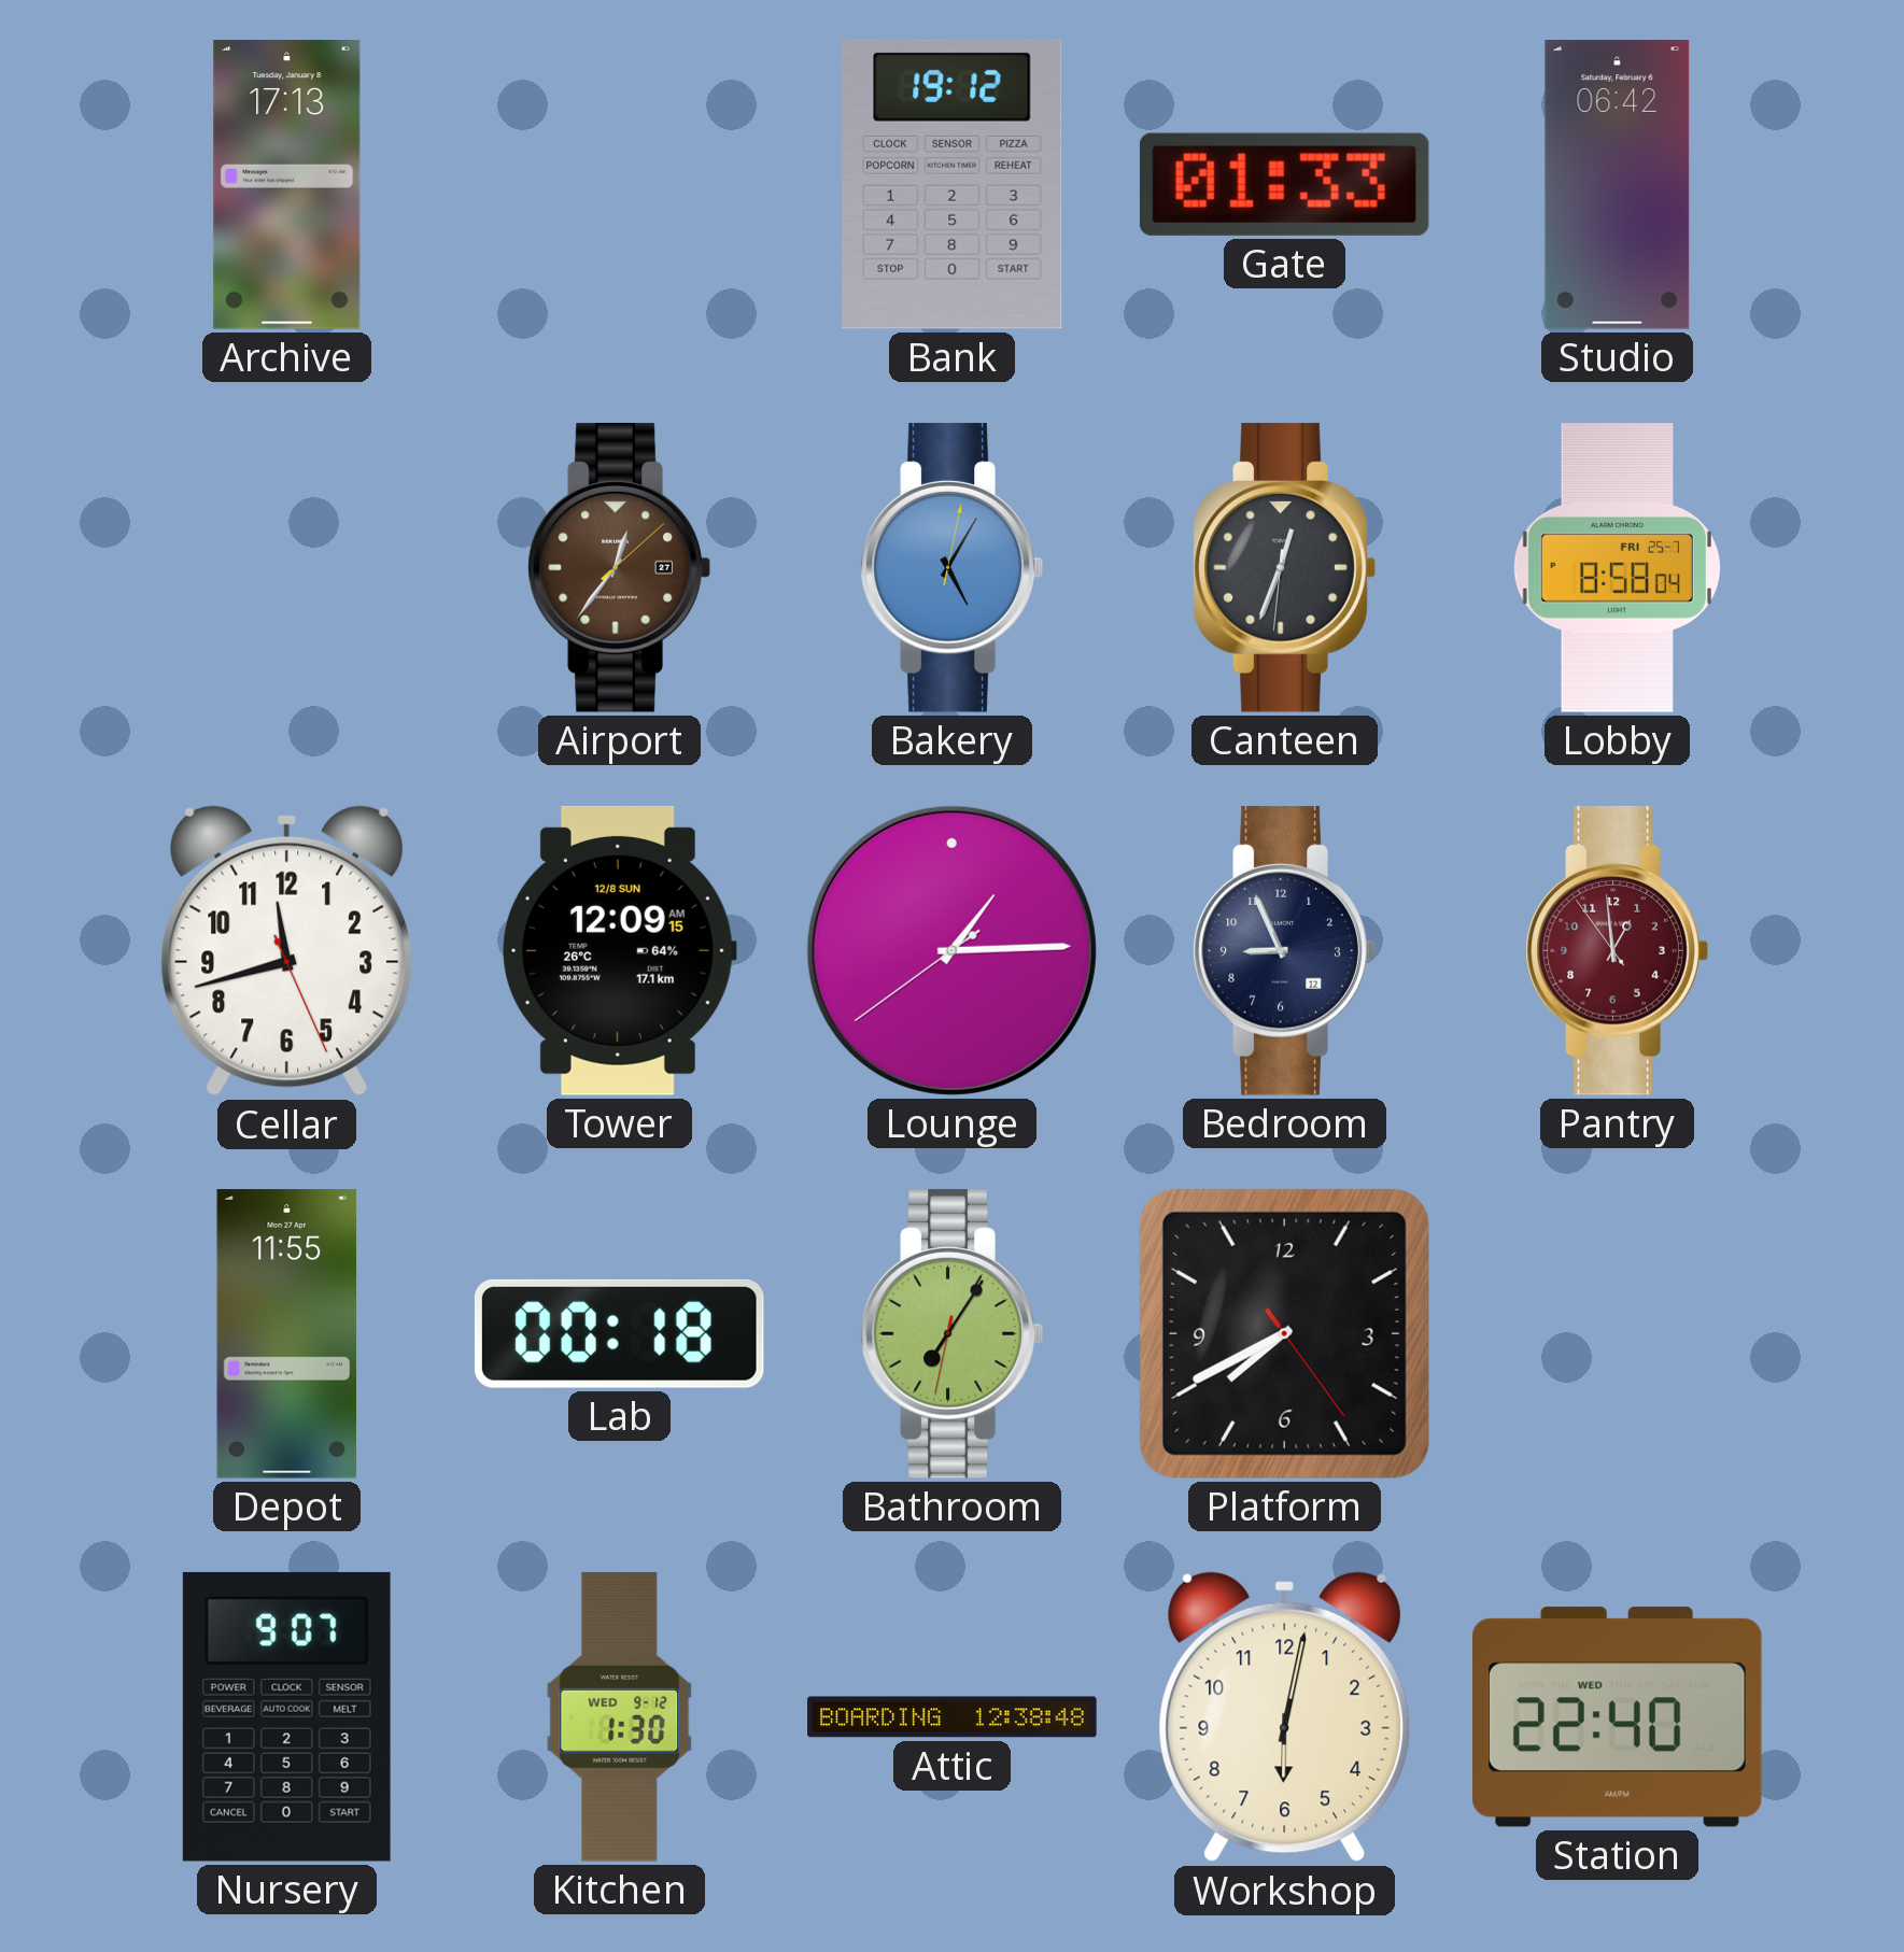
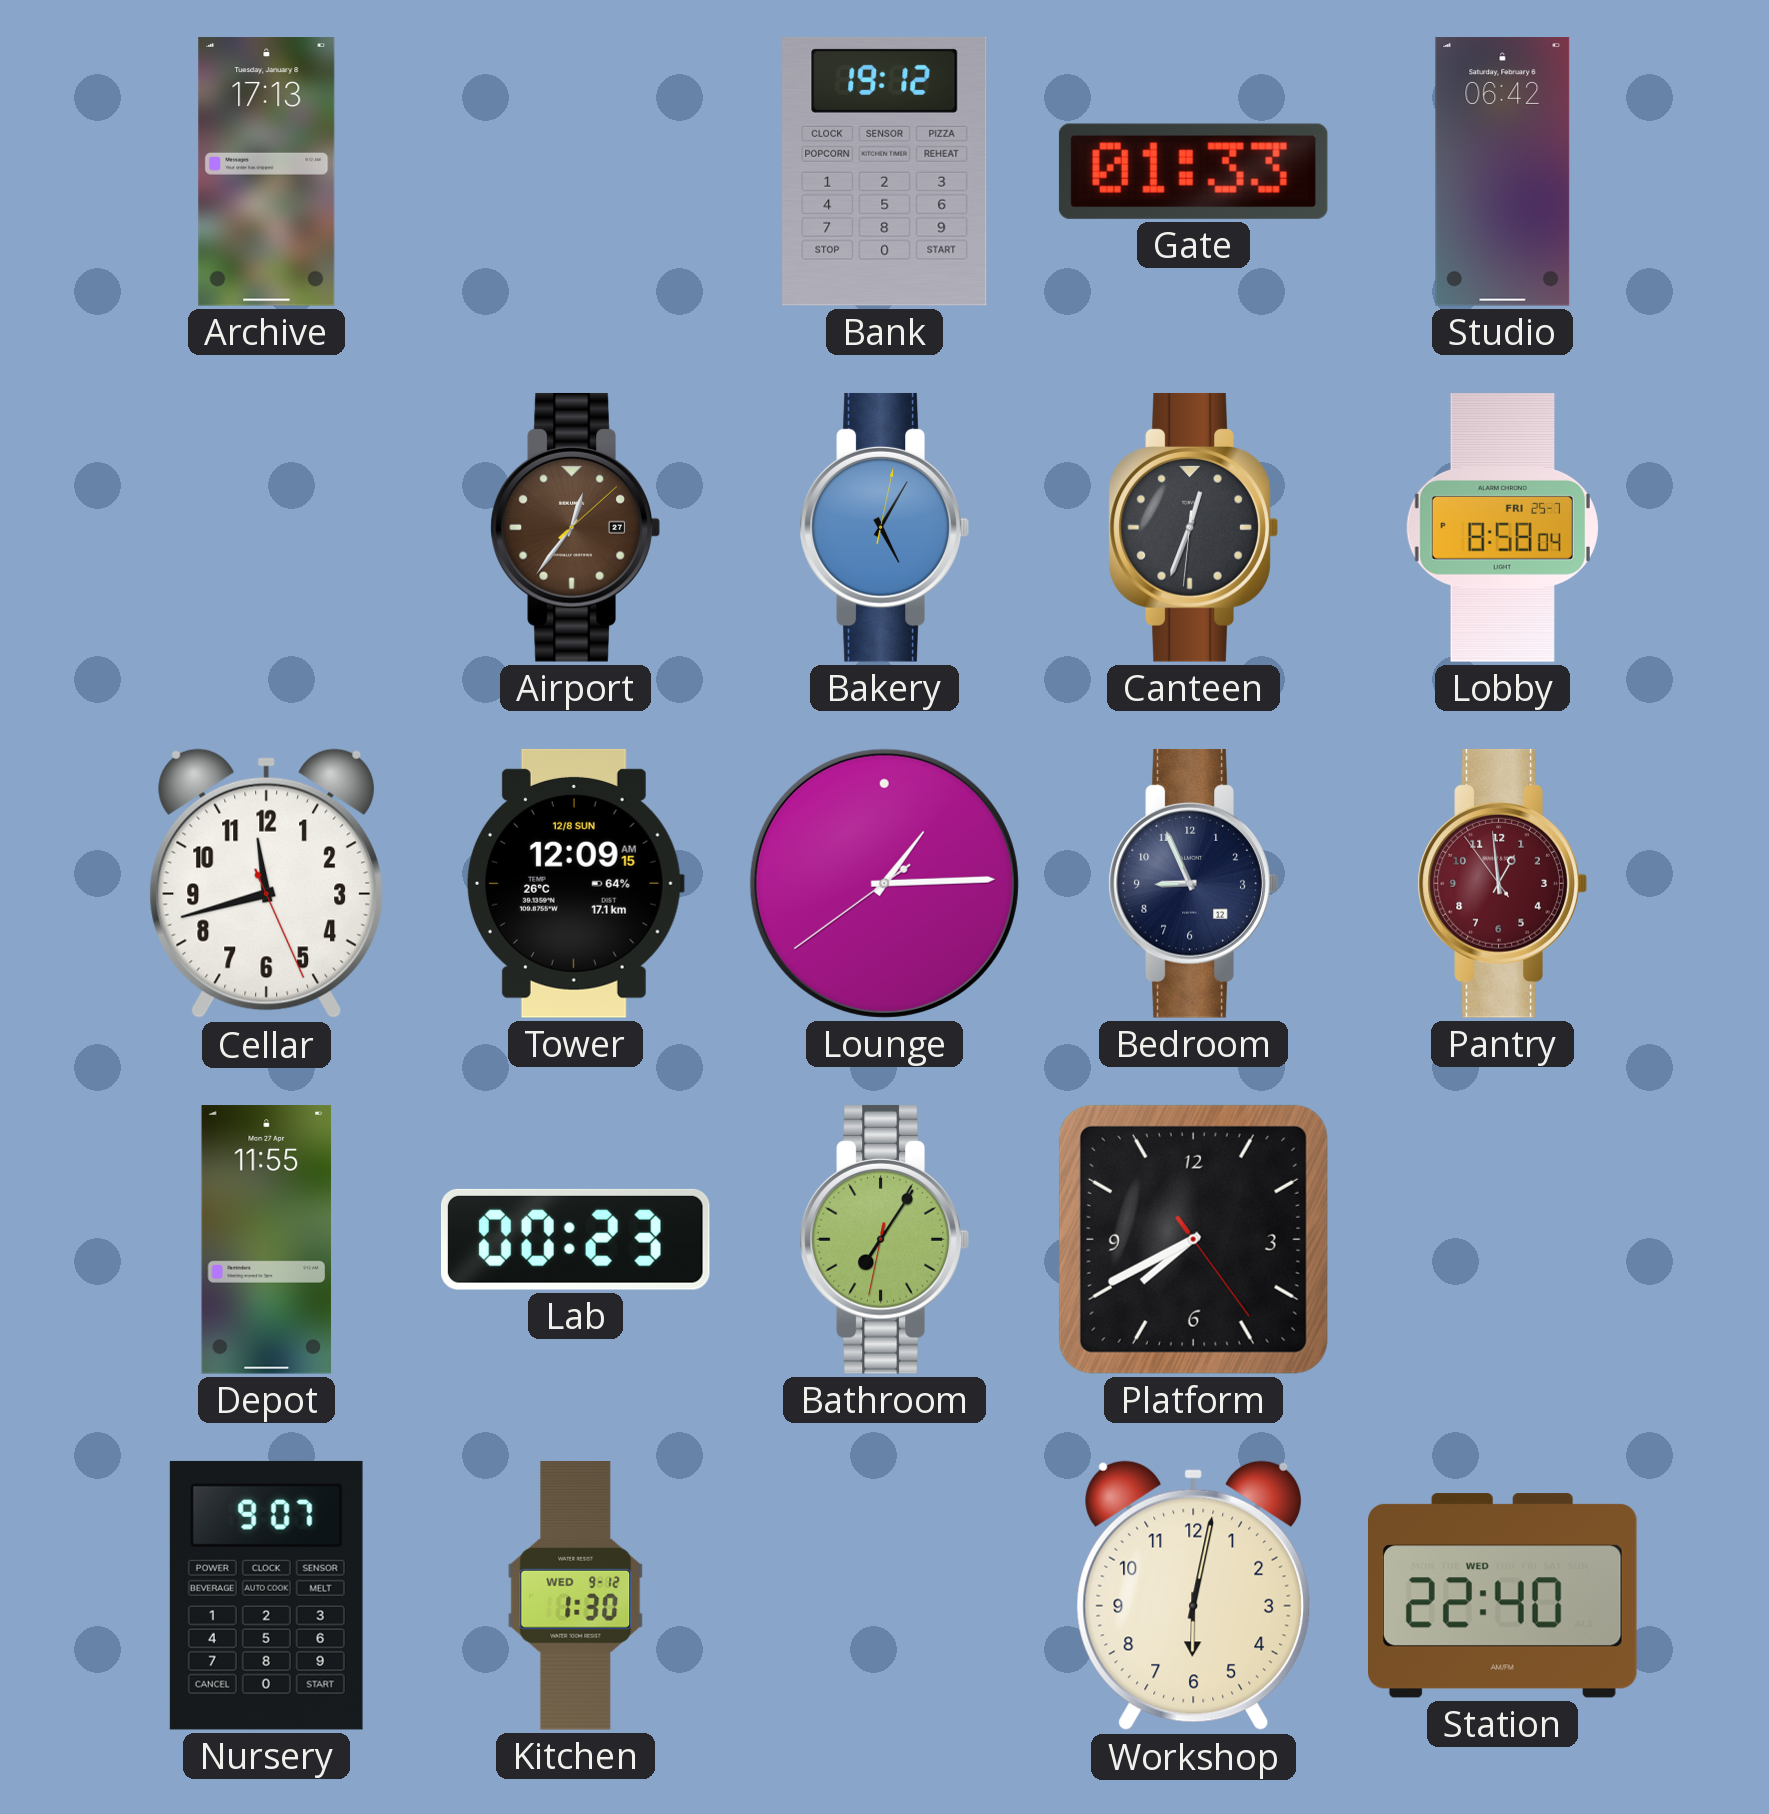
Lab: 00:18 -> 00:23 (575, 1239)
Attic: 12:38 -> none (953, 1717)
